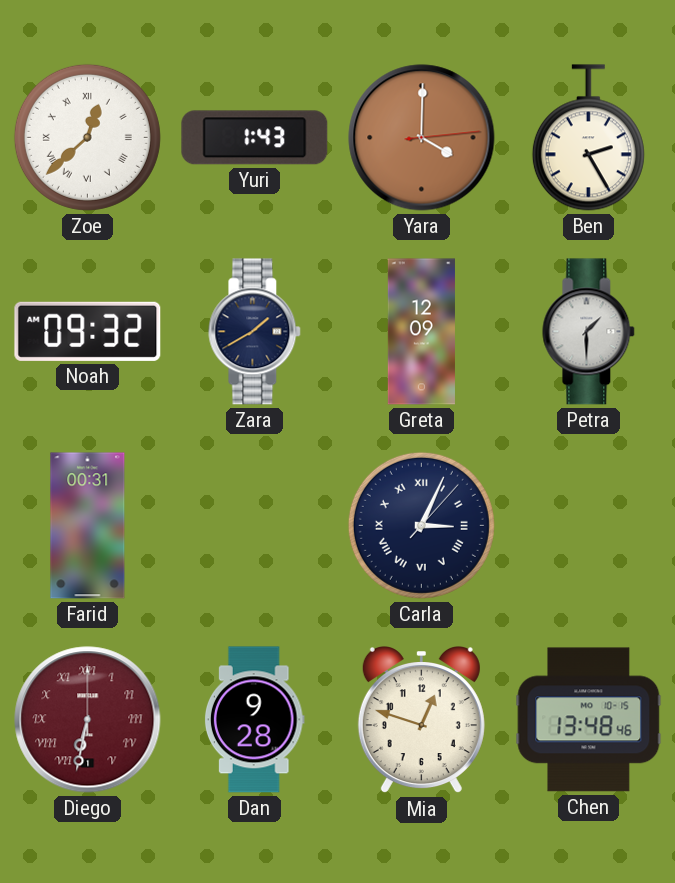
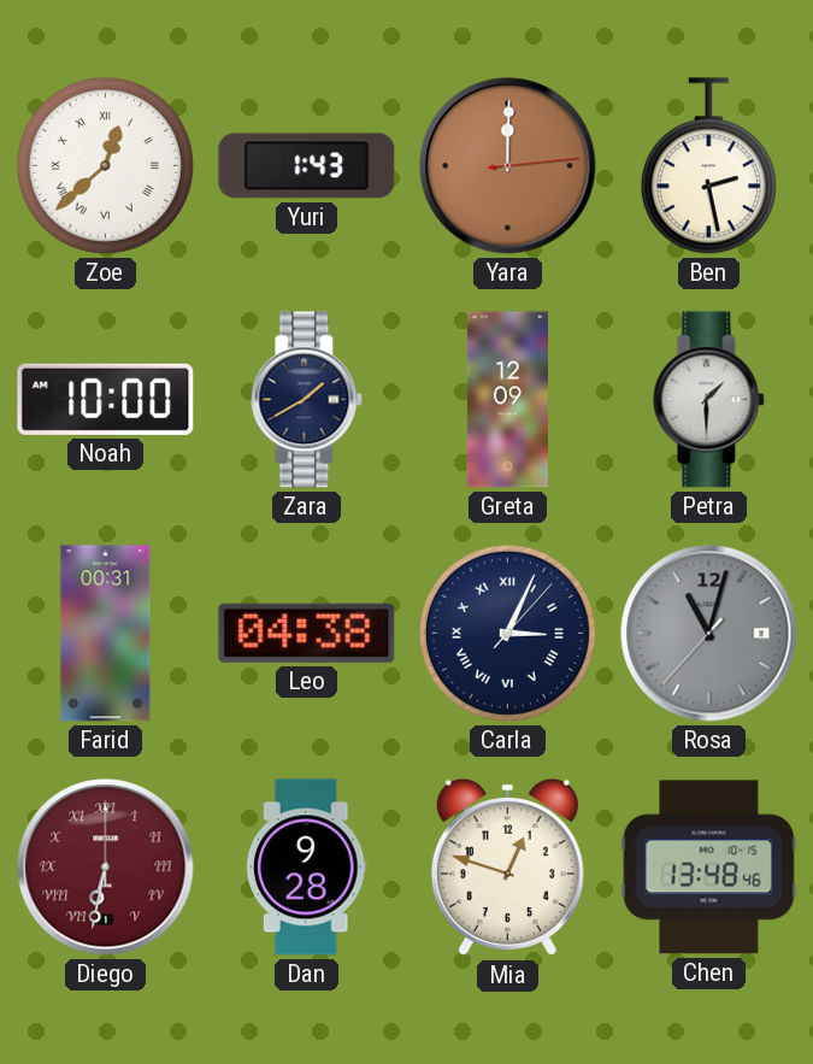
Yara: 4:00 -> 12:00 (508, 166)
Ben: 2:25 -> 2:28 (708, 166)
Noah: 09:32 -> 10:00 (106, 399)
Leo: none -> 04:38 (307, 633)
Rosa: none -> 11:02 (709, 634)
